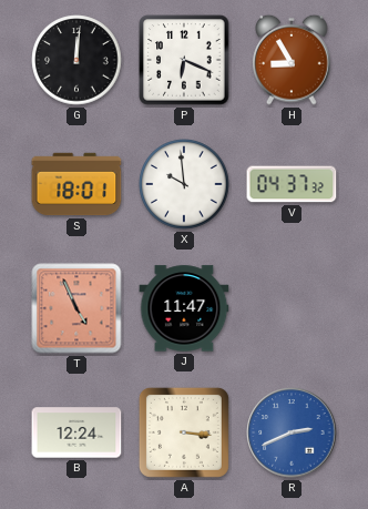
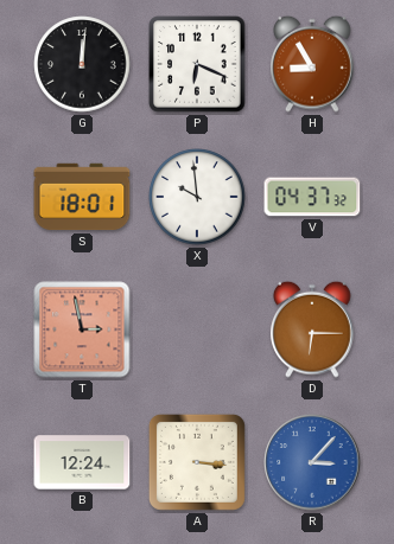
T: 4:56 -> 2:58 (82, 329)
J: 11:47 -> none (184, 308)
D: none -> 6:15 (313, 329)
R: 2:41 -> 3:07 (312, 462)
